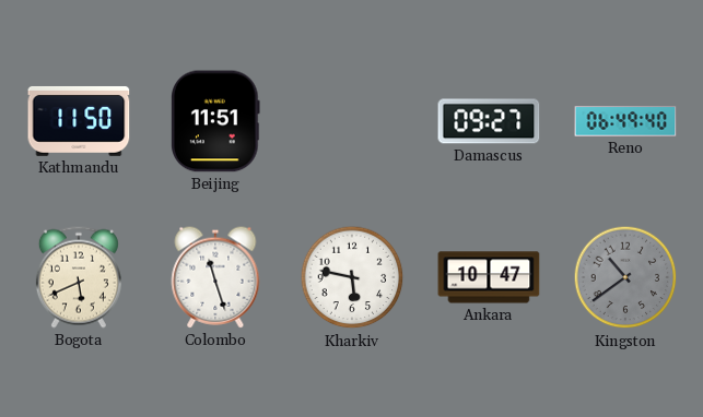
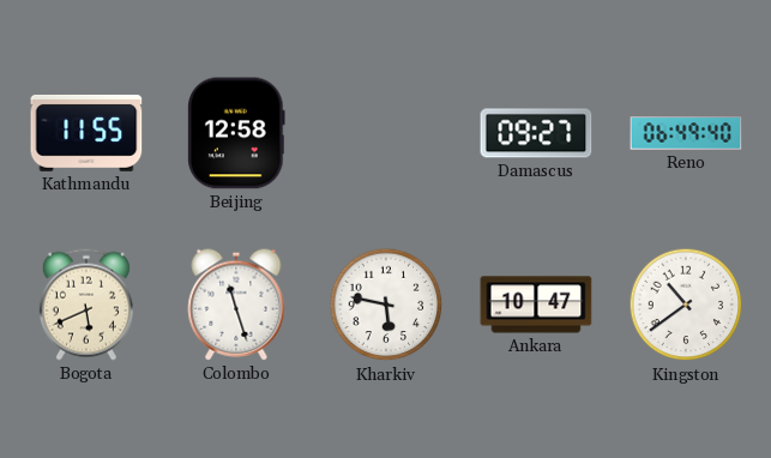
Kathmandu: 11:50 -> 11:55 (86, 133)
Beijing: 11:51 -> 12:58 (237, 133)
Kingston dial: grey -> white (686, 305)
